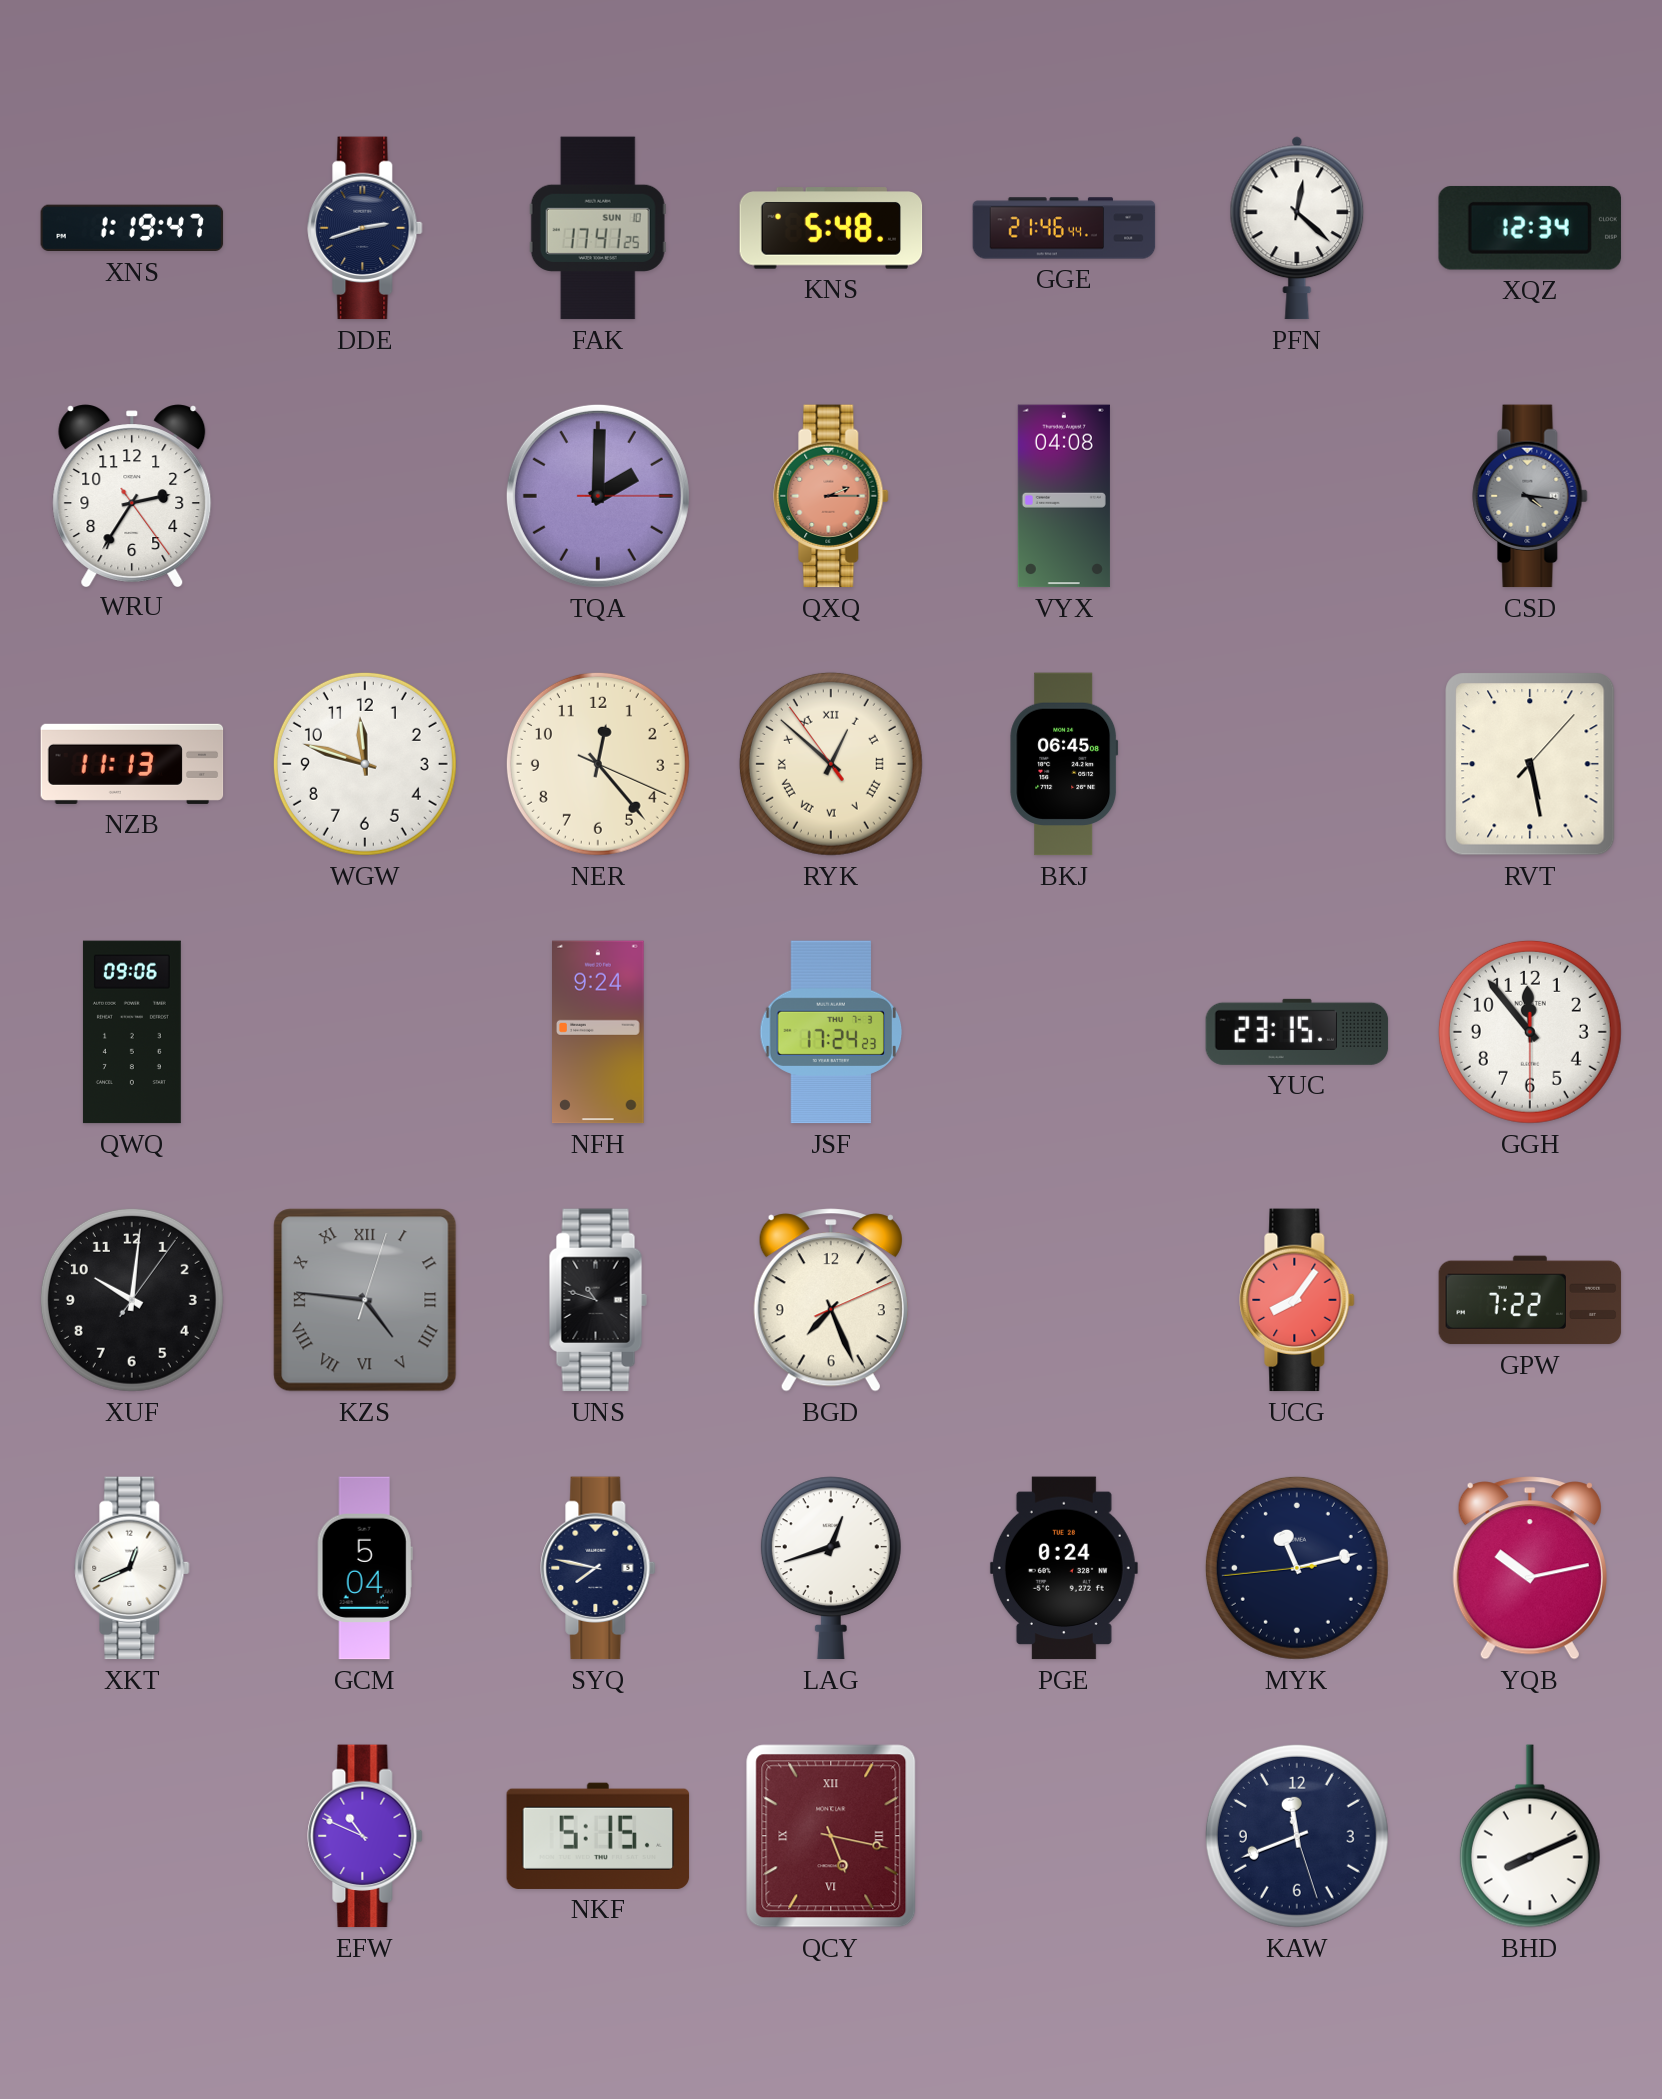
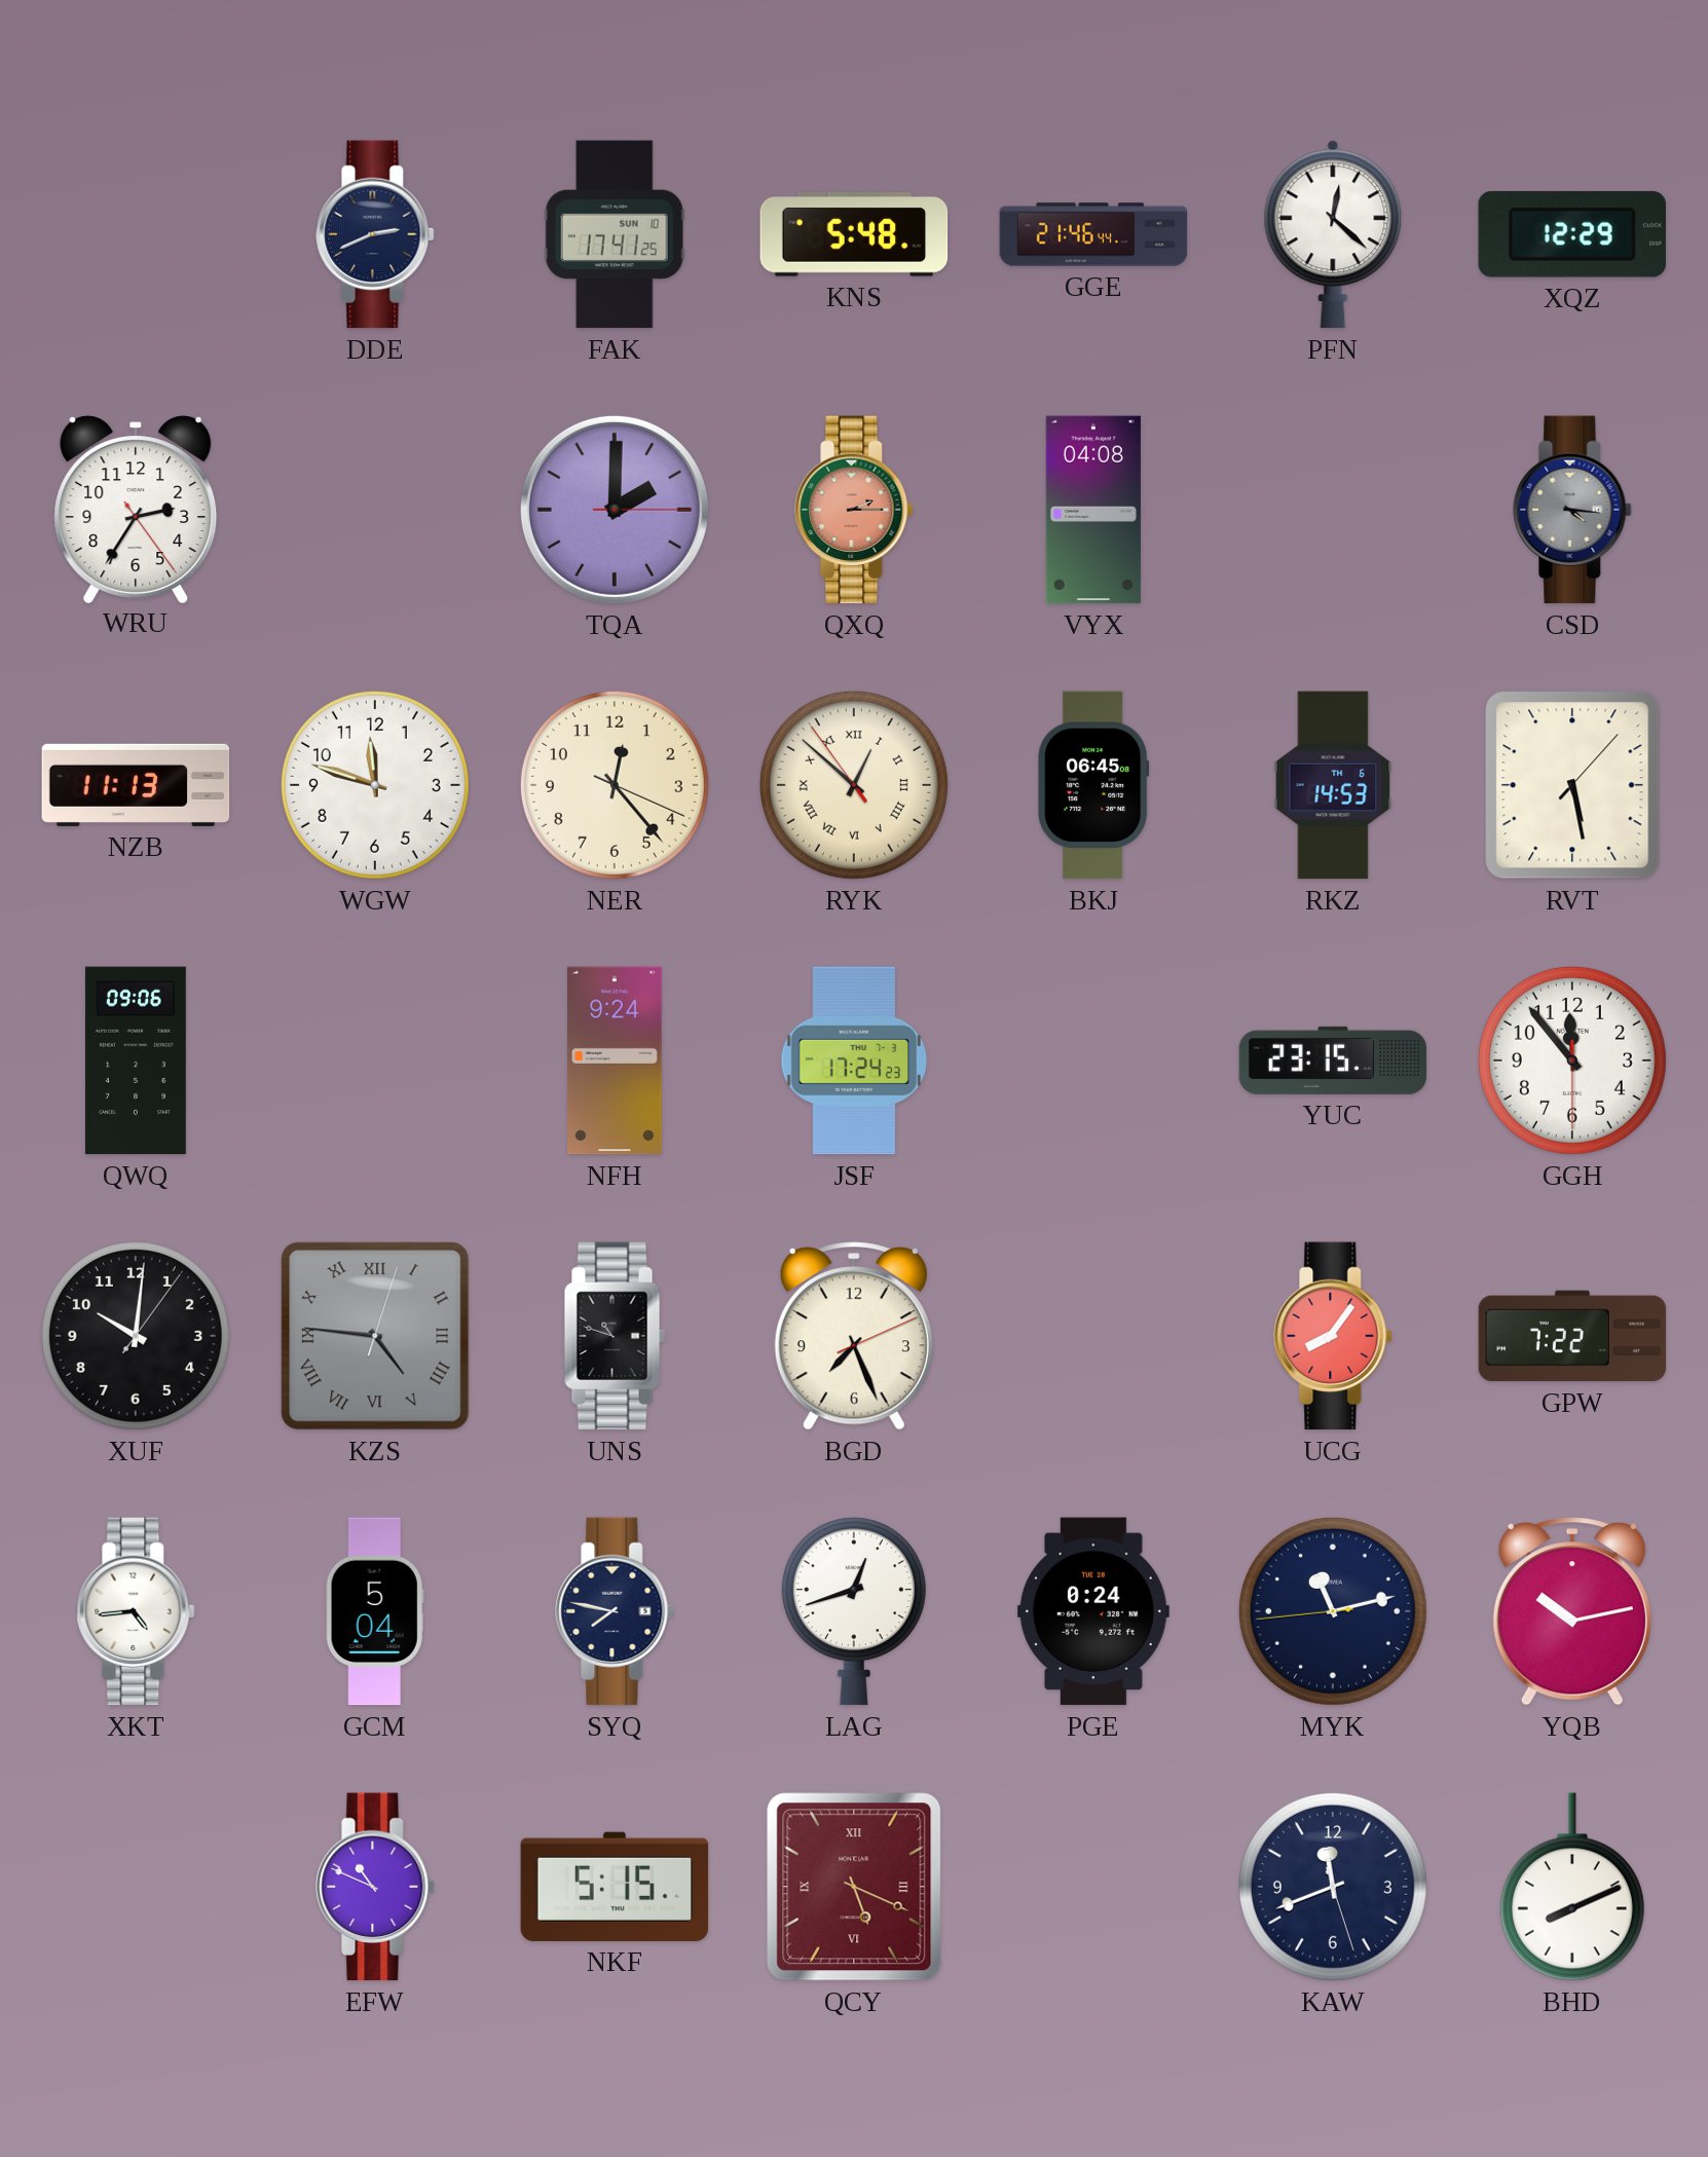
XNS: 1:19 -> none (132, 228)
DDE: 2:42 -> 2:41 (375, 234)
XQZ: 12:34 -> 12:29 (1572, 234)
RKZ: none -> 14:53 (1333, 785)
XKT: 12:41 -> 4:44 (136, 1611)
QCY: 5:17 -> 5:19 (854, 1887)
